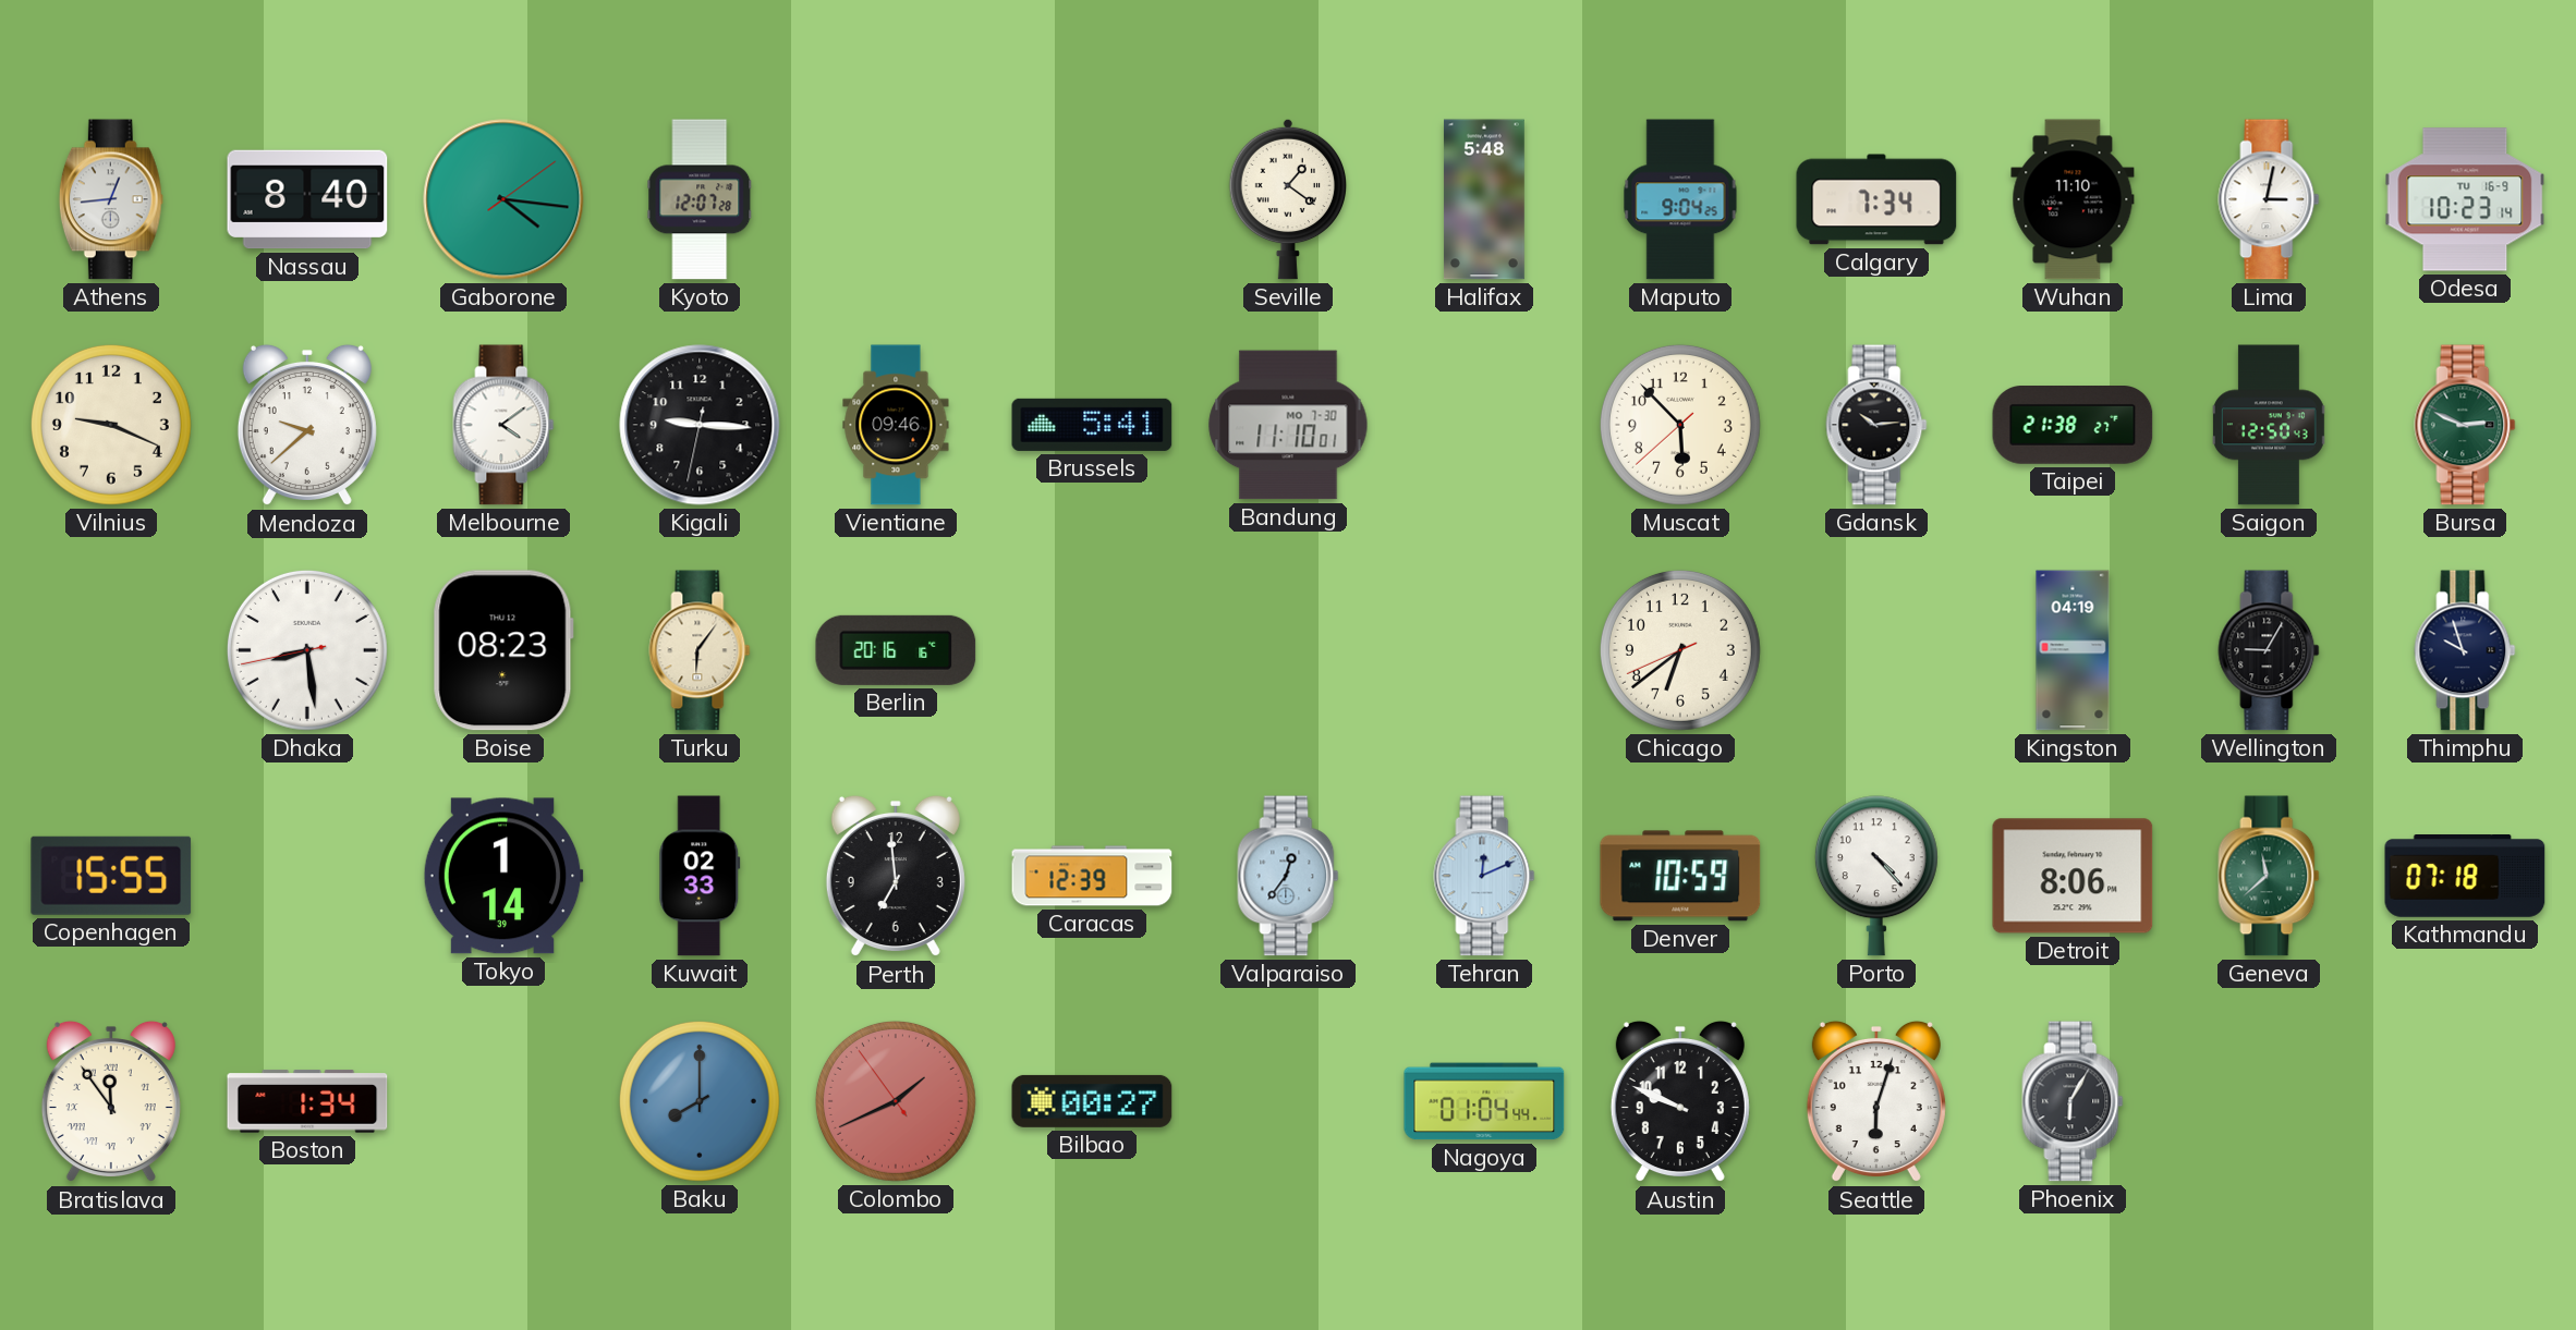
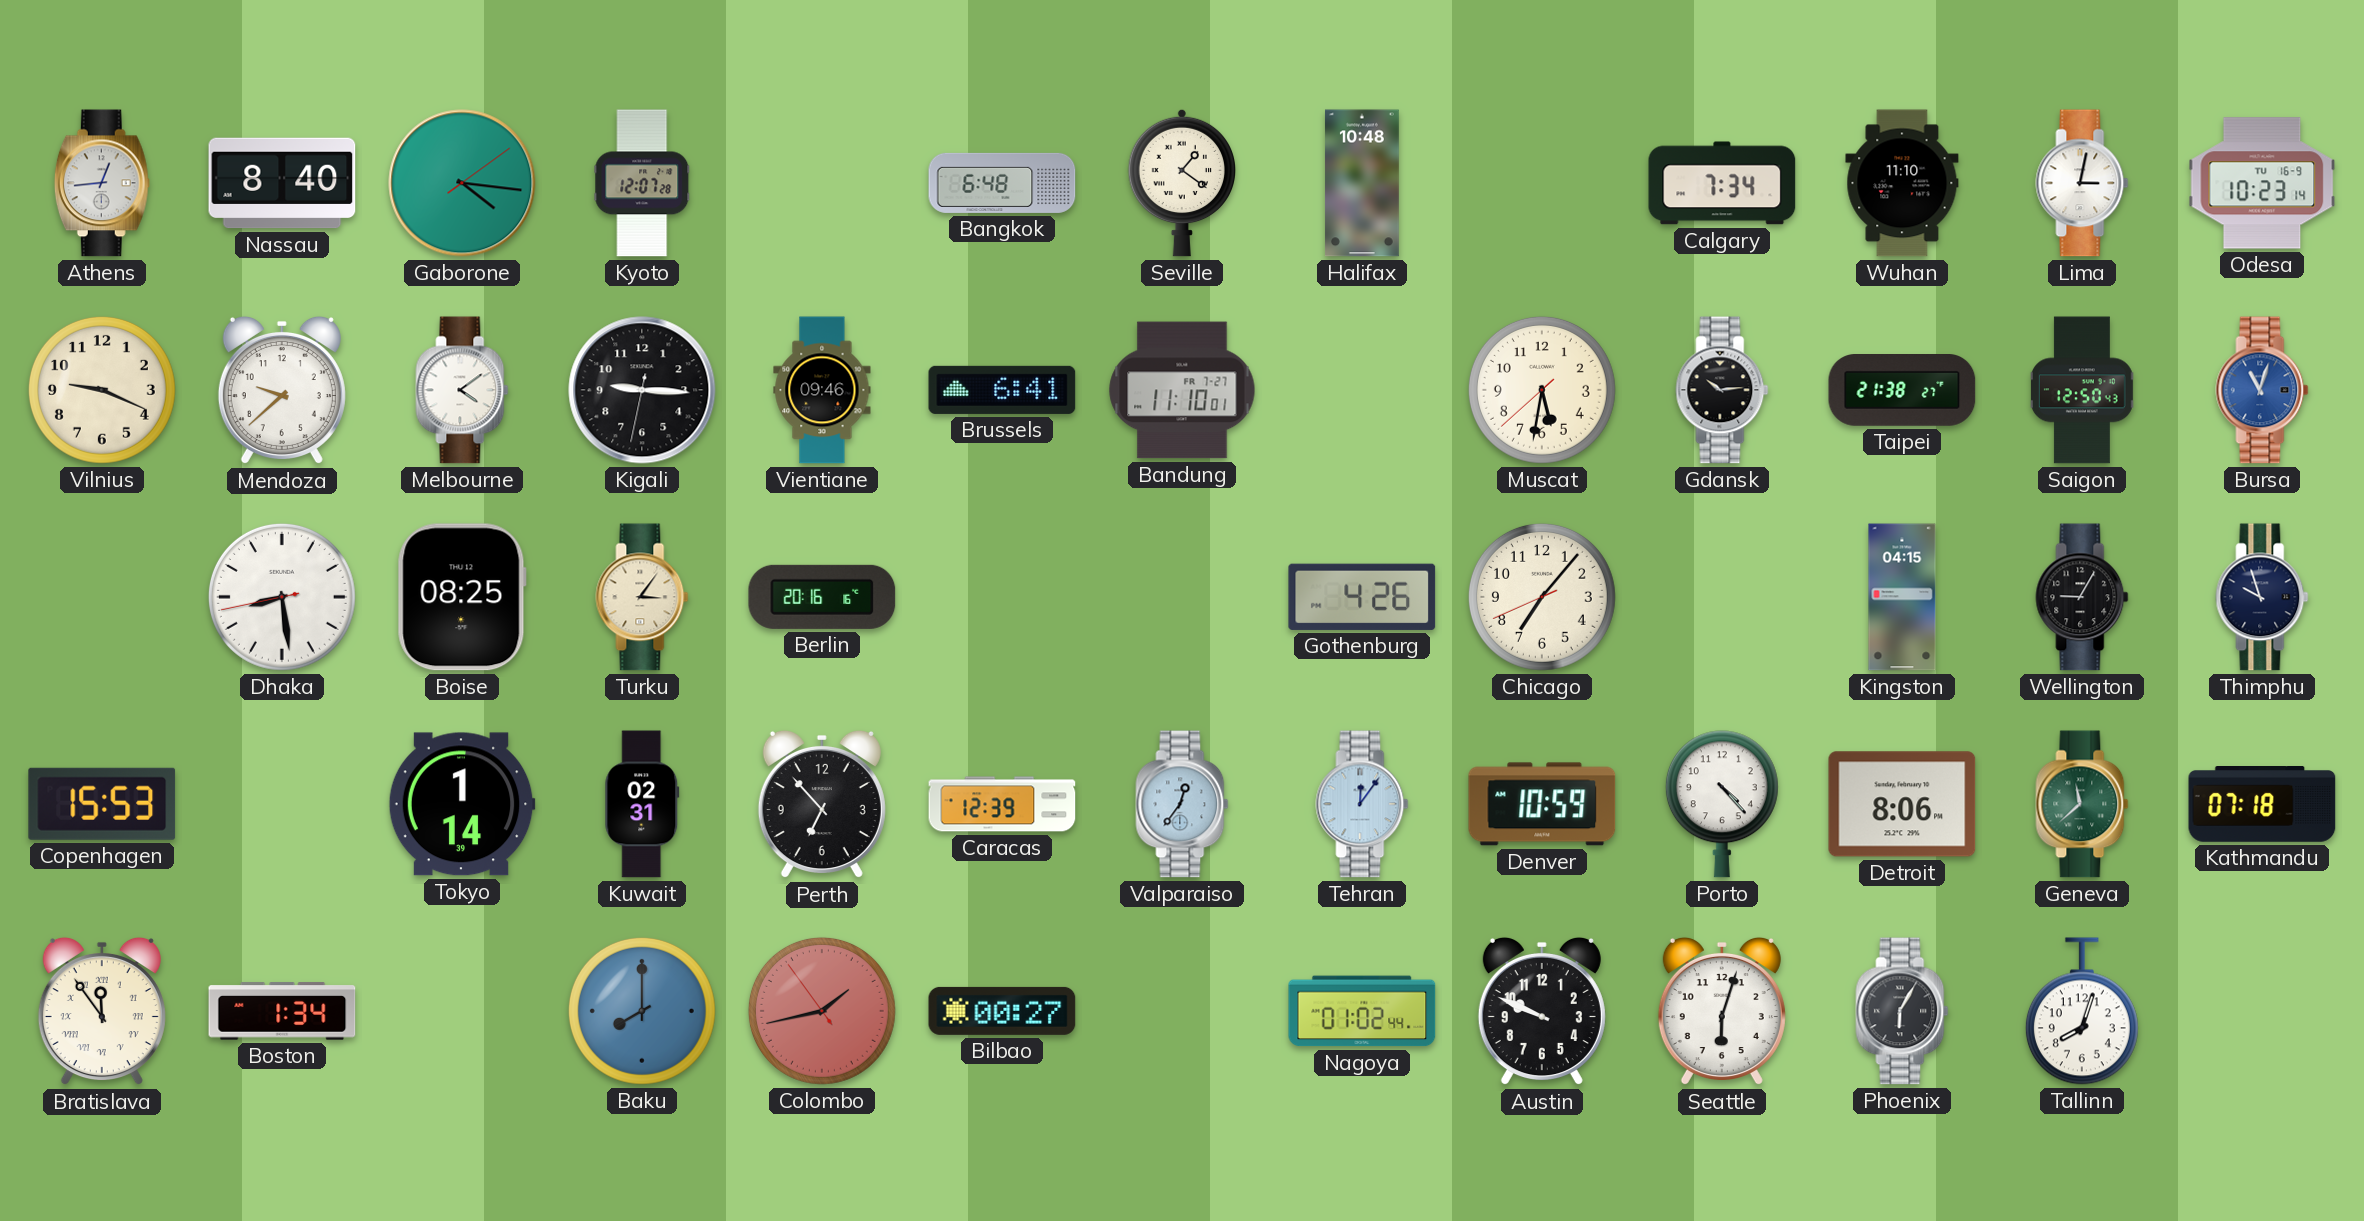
Bangkok: none -> 6:48 (1002, 183)
Halifax: 5:48 -> 10:48 (1362, 183)
Maputo: 9:04 -> none (1680, 199)
Brussels: 5:41 -> 6:41 (1002, 390)
Bandung date: MO 7-30 -> FR 7-27 (1182, 390)
Muscat: 5:52 -> 5:31 (1542, 390)
Bursa: 2:49 -> 11:03 (2262, 390)
Bursa dial: green -> blue (2262, 390)
Boise: 08:23 -> 08:25 (462, 597)
Turku: 6:06 -> 3:06 (642, 597)
Gothenburg: none -> 4:26 (1362, 597)
Chicago: 6:38 -> 7:06 (1542, 597)
Kingston: 04:19 -> 04:15 (1902, 597)
Copenhagen: 15:55 -> 15:53 (102, 804)
Kuwait: 02:33 -> 02:31 (642, 804)
Perth: 6:59 -> 6:53 (822, 804)
Tehran: 12:11 -> 12:06 (1362, 804)
Colombo: 1:40 -> 1:42 (822, 1011)
Nagoya: 01:04 -> 01:02 (1362, 1011)
Tallinn: none -> 8:03 (2082, 1011)
